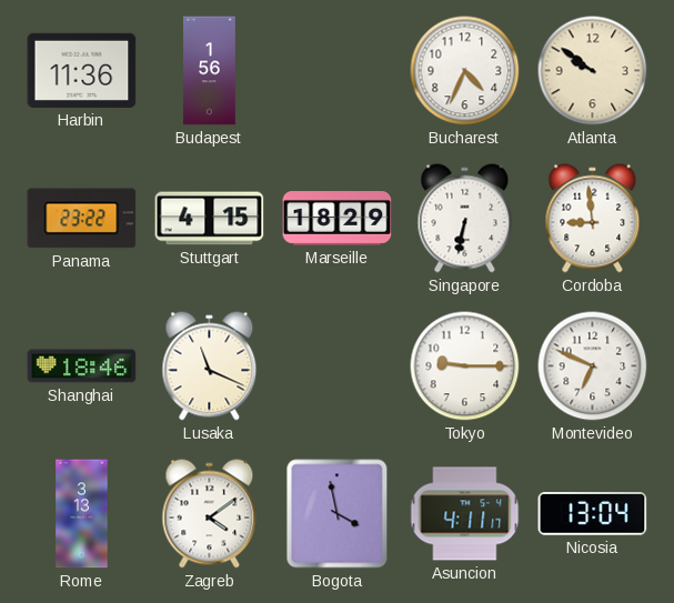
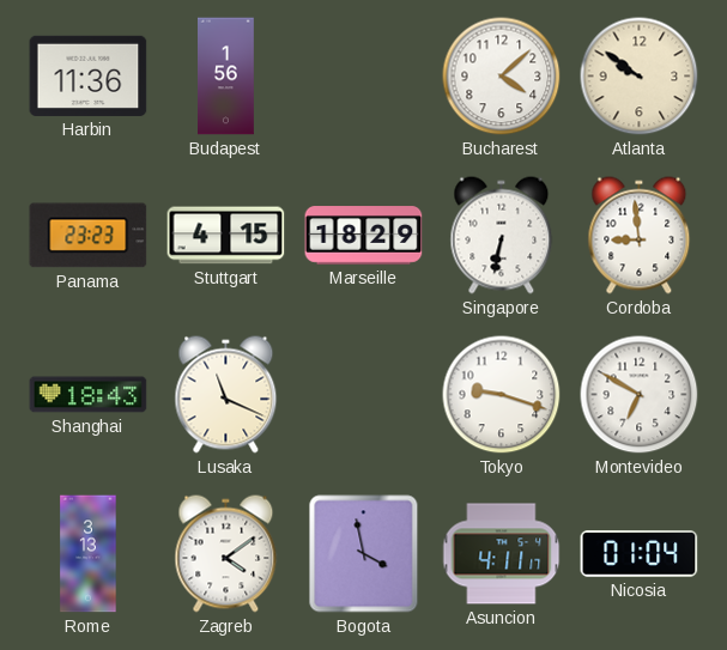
Bucharest: 4:34 -> 4:08 (502, 77)
Panama: 23:22 -> 23:23 (89, 236)
Shanghai: 18:46 -> 18:43 (89, 395)
Tokyo: 9:15 -> 9:18 (502, 395)
Montevideo: 6:49 -> 6:50 (640, 395)
Nicosia: 13:04 -> 01:04 (640, 554)
